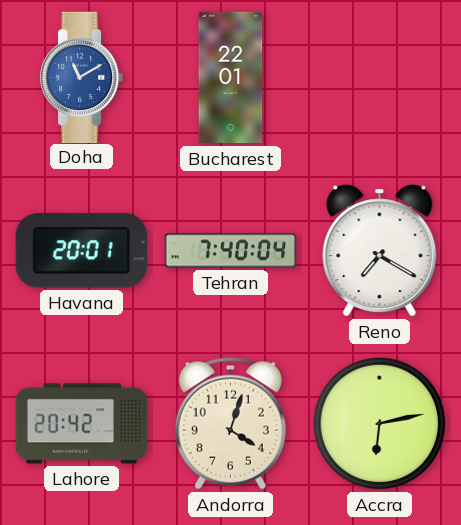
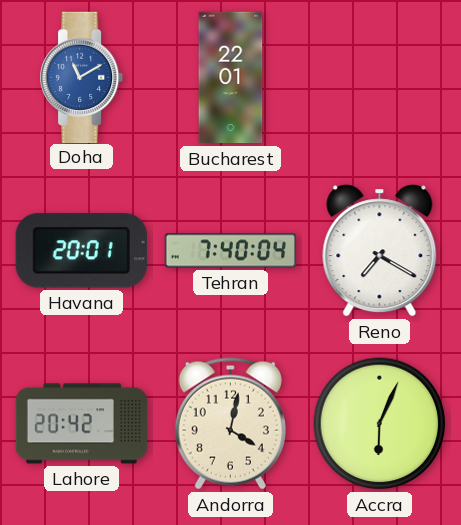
Andorra: 4:03 -> 4:02 (230, 424)
Accra: 6:13 -> 6:04 (380, 424)
